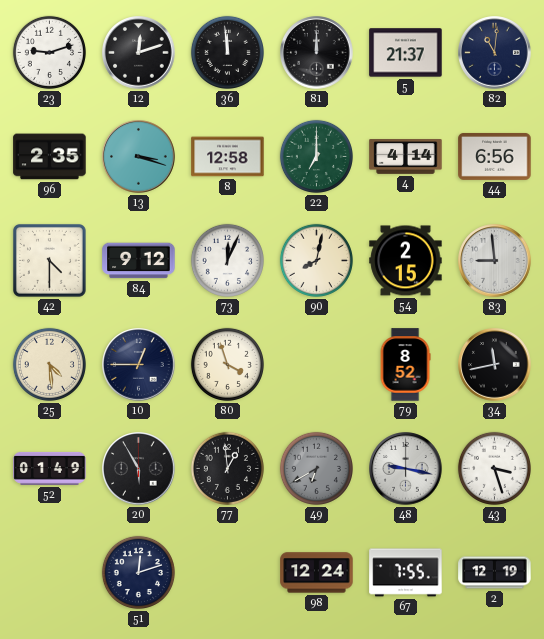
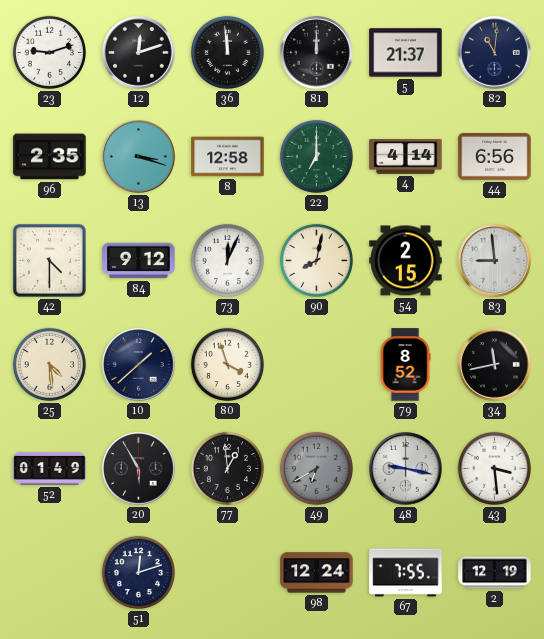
10: 12:45 -> 1:38 (139, 365)
43: 3:27 -> 3:29 (494, 468)
